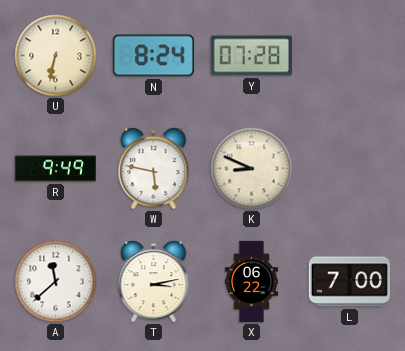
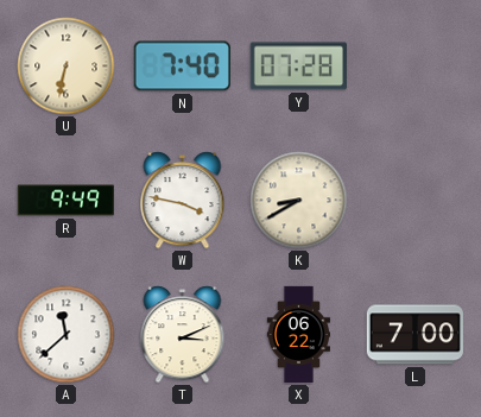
N: 8:24 -> 7:40 (182, 67)
W: 5:47 -> 3:47 (183, 201)
K: 8:49 -> 8:40 (299, 201)
T: 3:13 -> 3:11 (183, 335)
